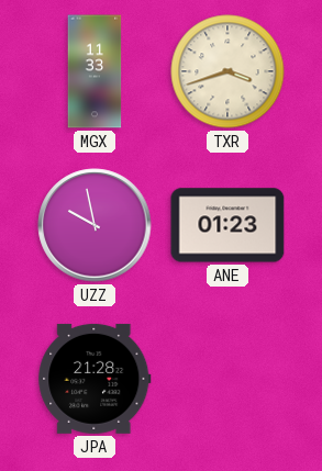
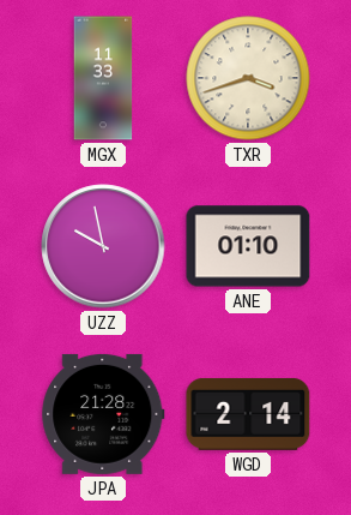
ANE: 01:23 -> 01:10 (248, 246)
WGD: none -> 2:14 (248, 414)
